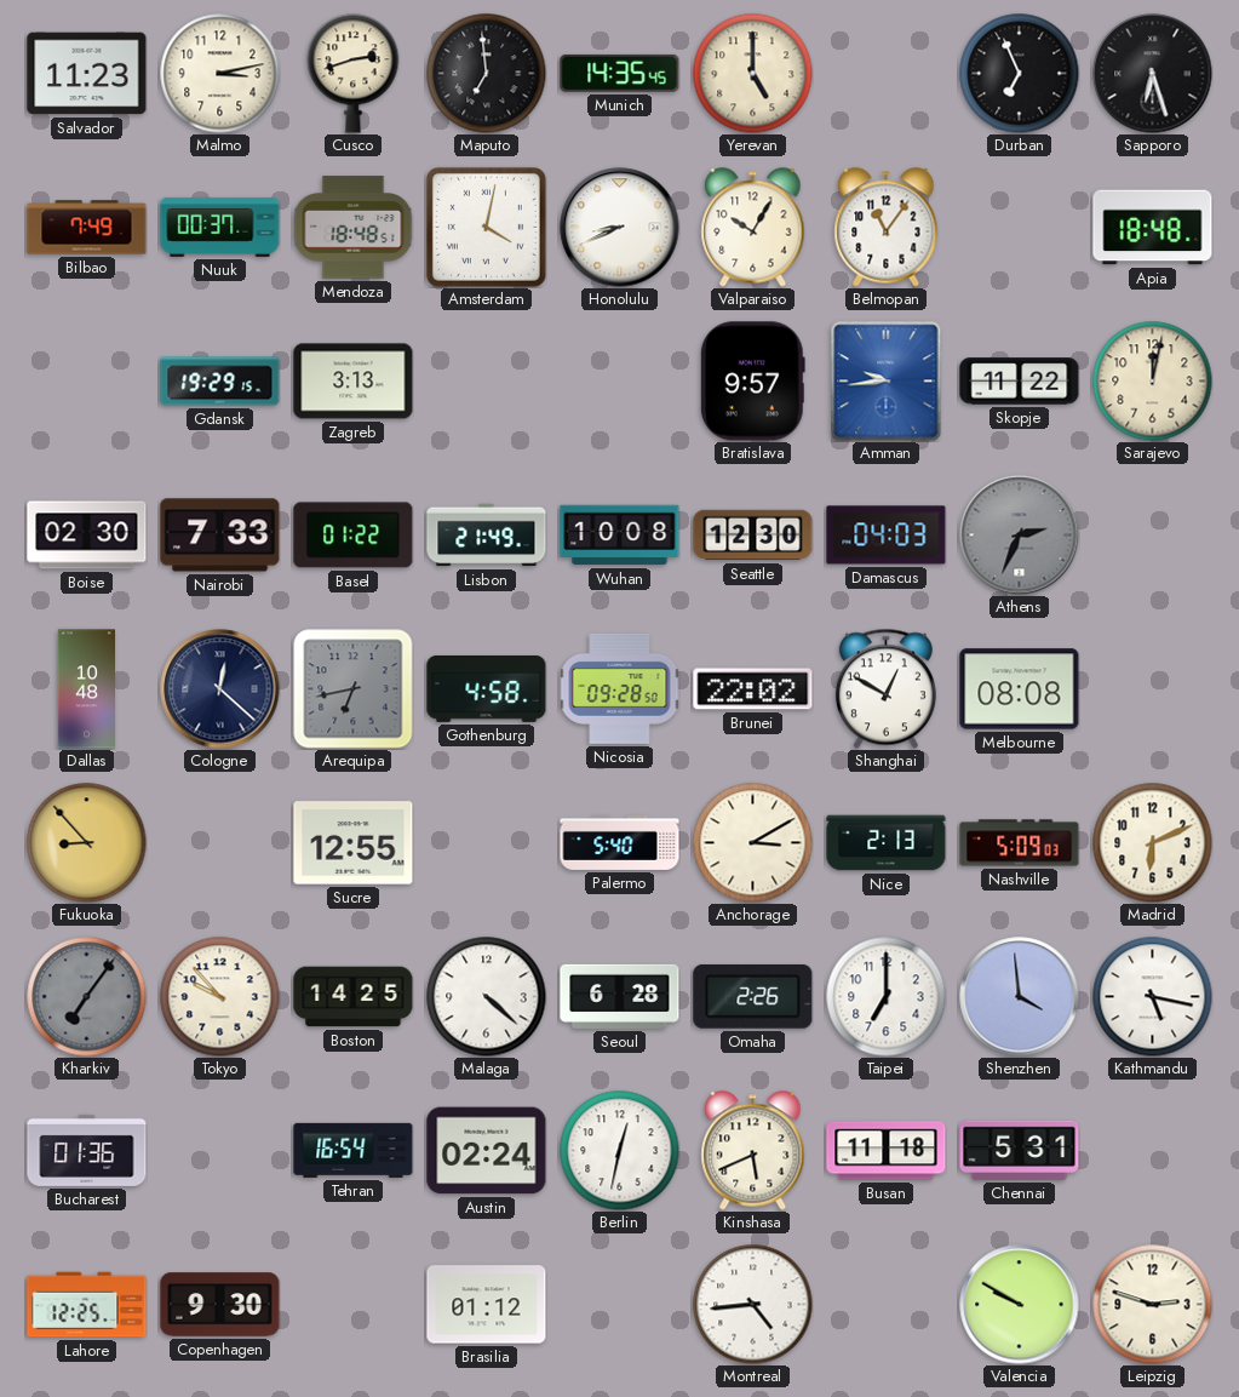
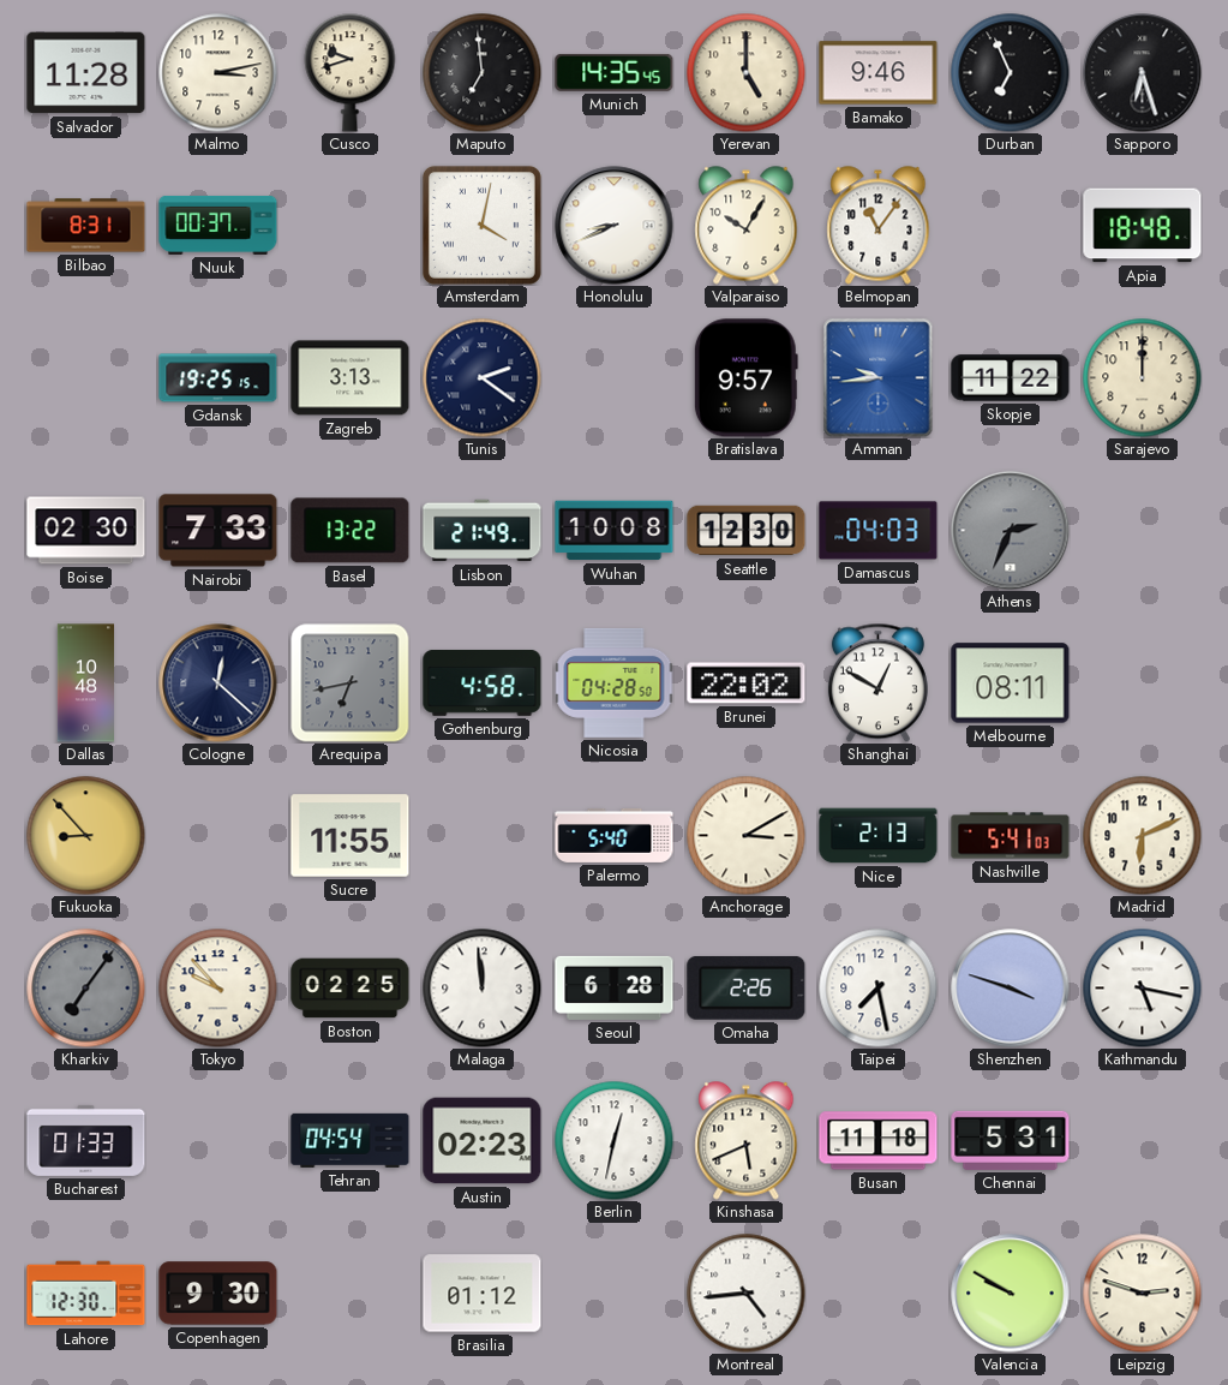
Salvador: 11:23 -> 11:28 (86, 73)
Cusco: 2:42 -> 9:42 (351, 73)
Bamako: none -> 9:46 (879, 73)
Bilbao: 7:49 -> 8:31 (86, 226)
Mendoza: 18:48 -> none (354, 228)
Gdansk: 19:29 -> 19:25 (218, 378)
Tunis: none -> 2:21 (483, 378)
Sarajevo: 12:02 -> 12:00 (1143, 378)
Basel: 01:22 -> 13:22 (351, 531)
Nicosia: 09:28 -> 04:28 (615, 682)
Melbourne: 08:08 -> 08:11 (1011, 683)
Sucre: 12:55 -> 11:55 (351, 836)
Nashville: 5:09 -> 5:41 (1011, 836)
Boston: 14:25 -> 02:25 (351, 989)
Malaga: 4:22 -> 11:59 (483, 989)
Taipei: 7:00 -> 7:28 (879, 989)
Shenzhen: 3:59 -> 3:48 (1011, 989)
Bucharest: 01:36 -> 01:33 (86, 1140)
Tehran: 16:54 -> 04:54 (351, 1140)
Austin: 02:24 -> 02:23 (483, 1141)
Lahore: 12:25 -> 12:30 (86, 1294)
